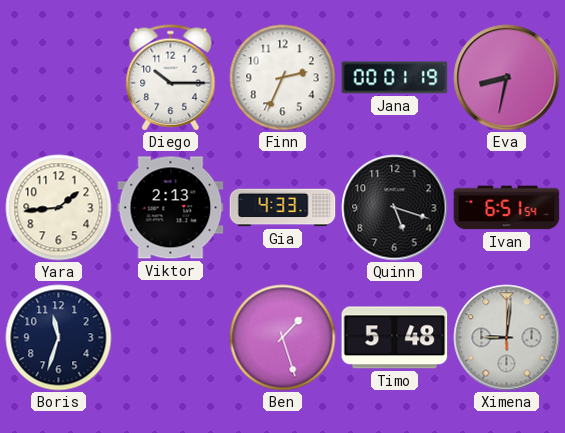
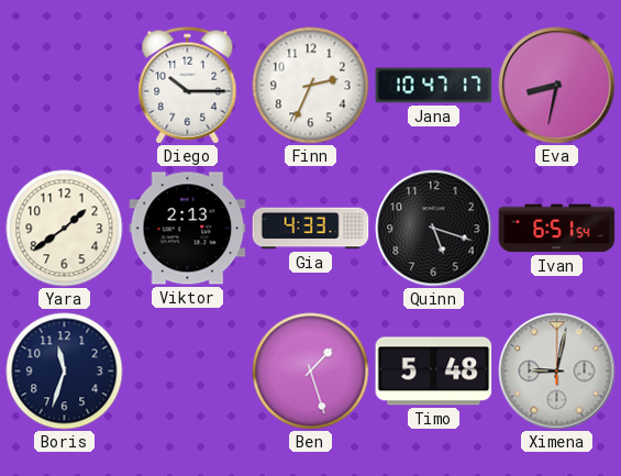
Jana: 00:01 -> 10:47 (434, 86)
Yara: 1:44 -> 1:39 (65, 229)
Ximena: 9:01 -> 9:02 (557, 372)
